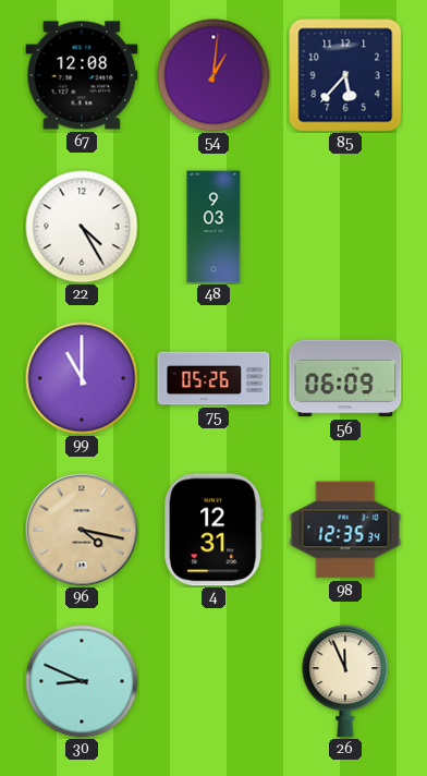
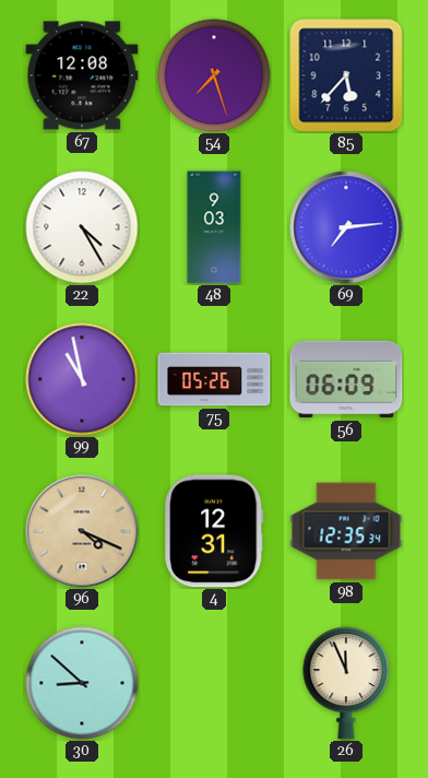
54: 1:01 -> 7:27 (214, 75)
69: none -> 7:14 (346, 227)
99: 11:00 -> 10:58 (82, 379)
96: 4:17 -> 4:19 (82, 531)
30: 8:49 -> 8:52 (82, 683)
